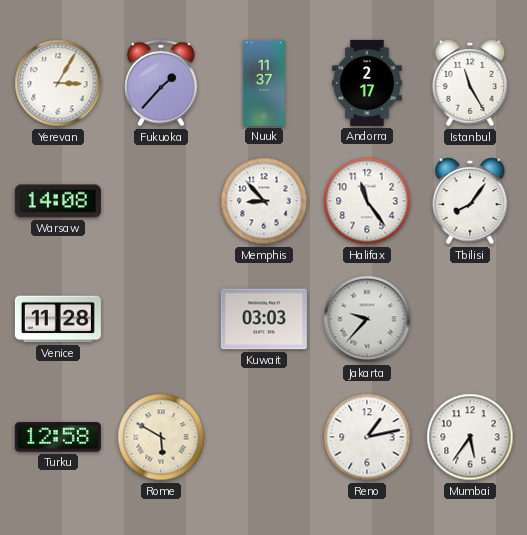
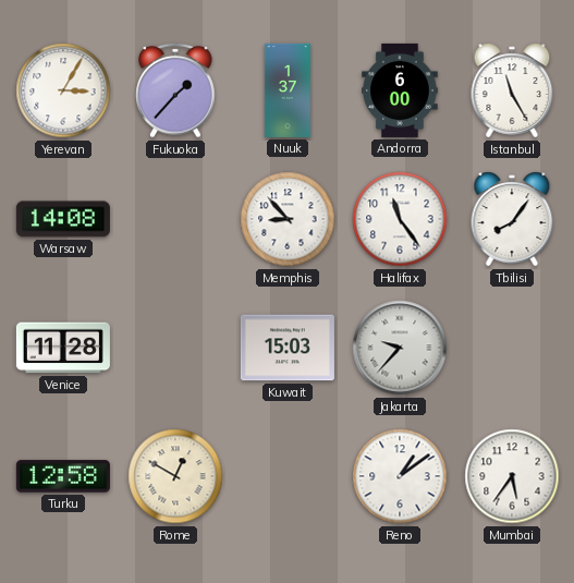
Nuuk: 11:37 -> 1:37 (288, 90)
Andorra: 2:17 -> 6:00 (400, 90)
Kuwait: 03:03 -> 15:03 (288, 348)
Rome: 5:50 -> 12:50 (175, 476)
Reno: 1:13 -> 1:09 (400, 476)
